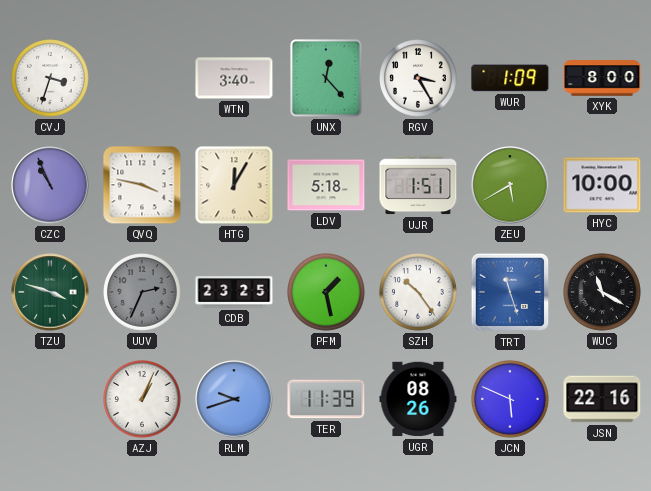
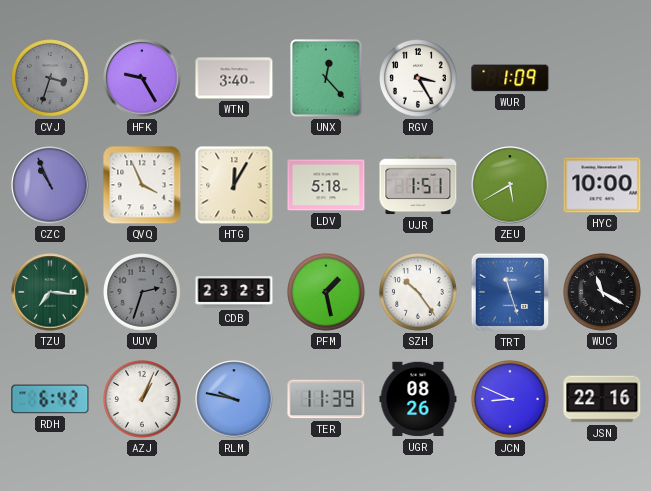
CVJ dial: white -> grey (51, 79)
HFK: none -> 9:25 (142, 78)
XYK: 8:00 -> none (602, 78)
QVQ: 3:47 -> 3:56 (142, 185)
TZU: 3:48 -> 7:16 (50, 292)
UUV: 2:34 -> 2:33 (143, 293)
RDH: none -> 6:42 (50, 399)
RLM: 9:42 -> 9:47 (234, 399)
JCN: 5:49 -> 8:49 (511, 400)
